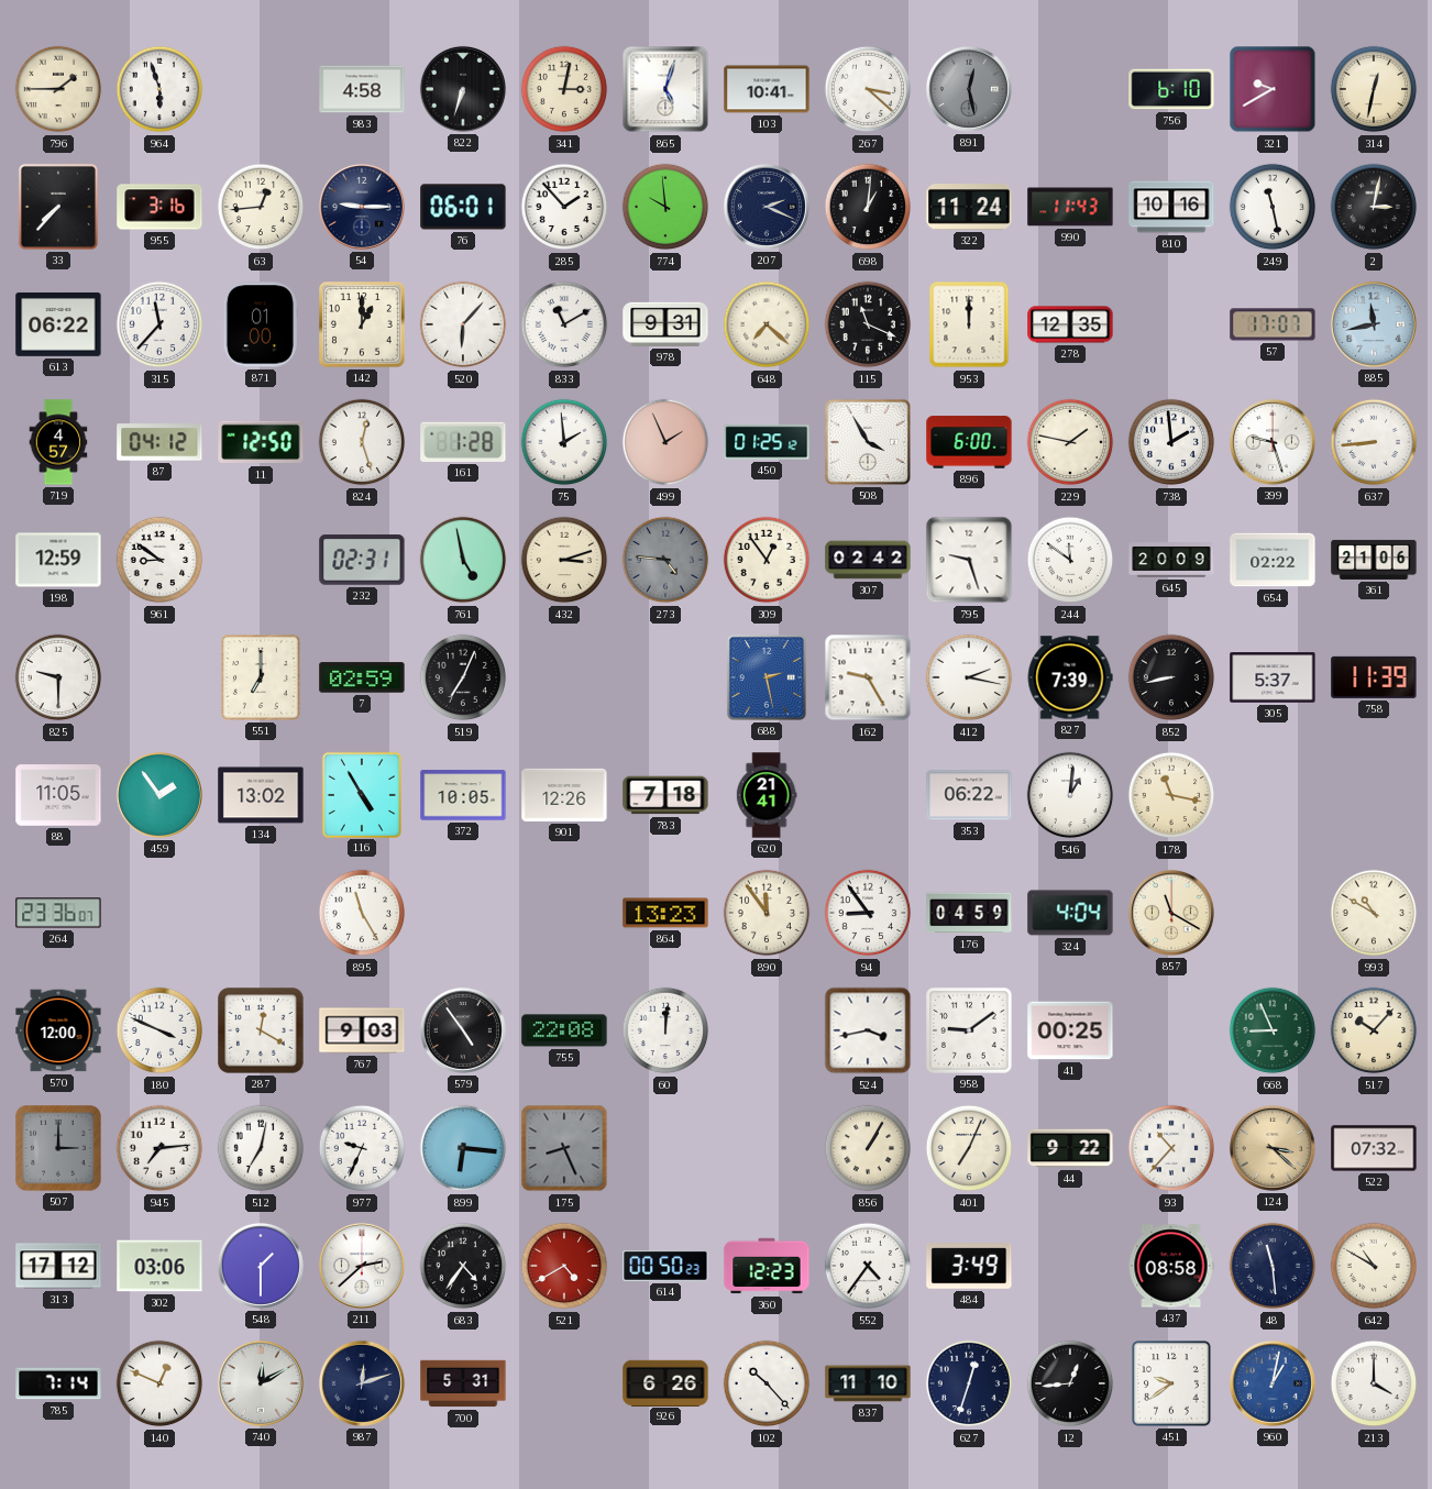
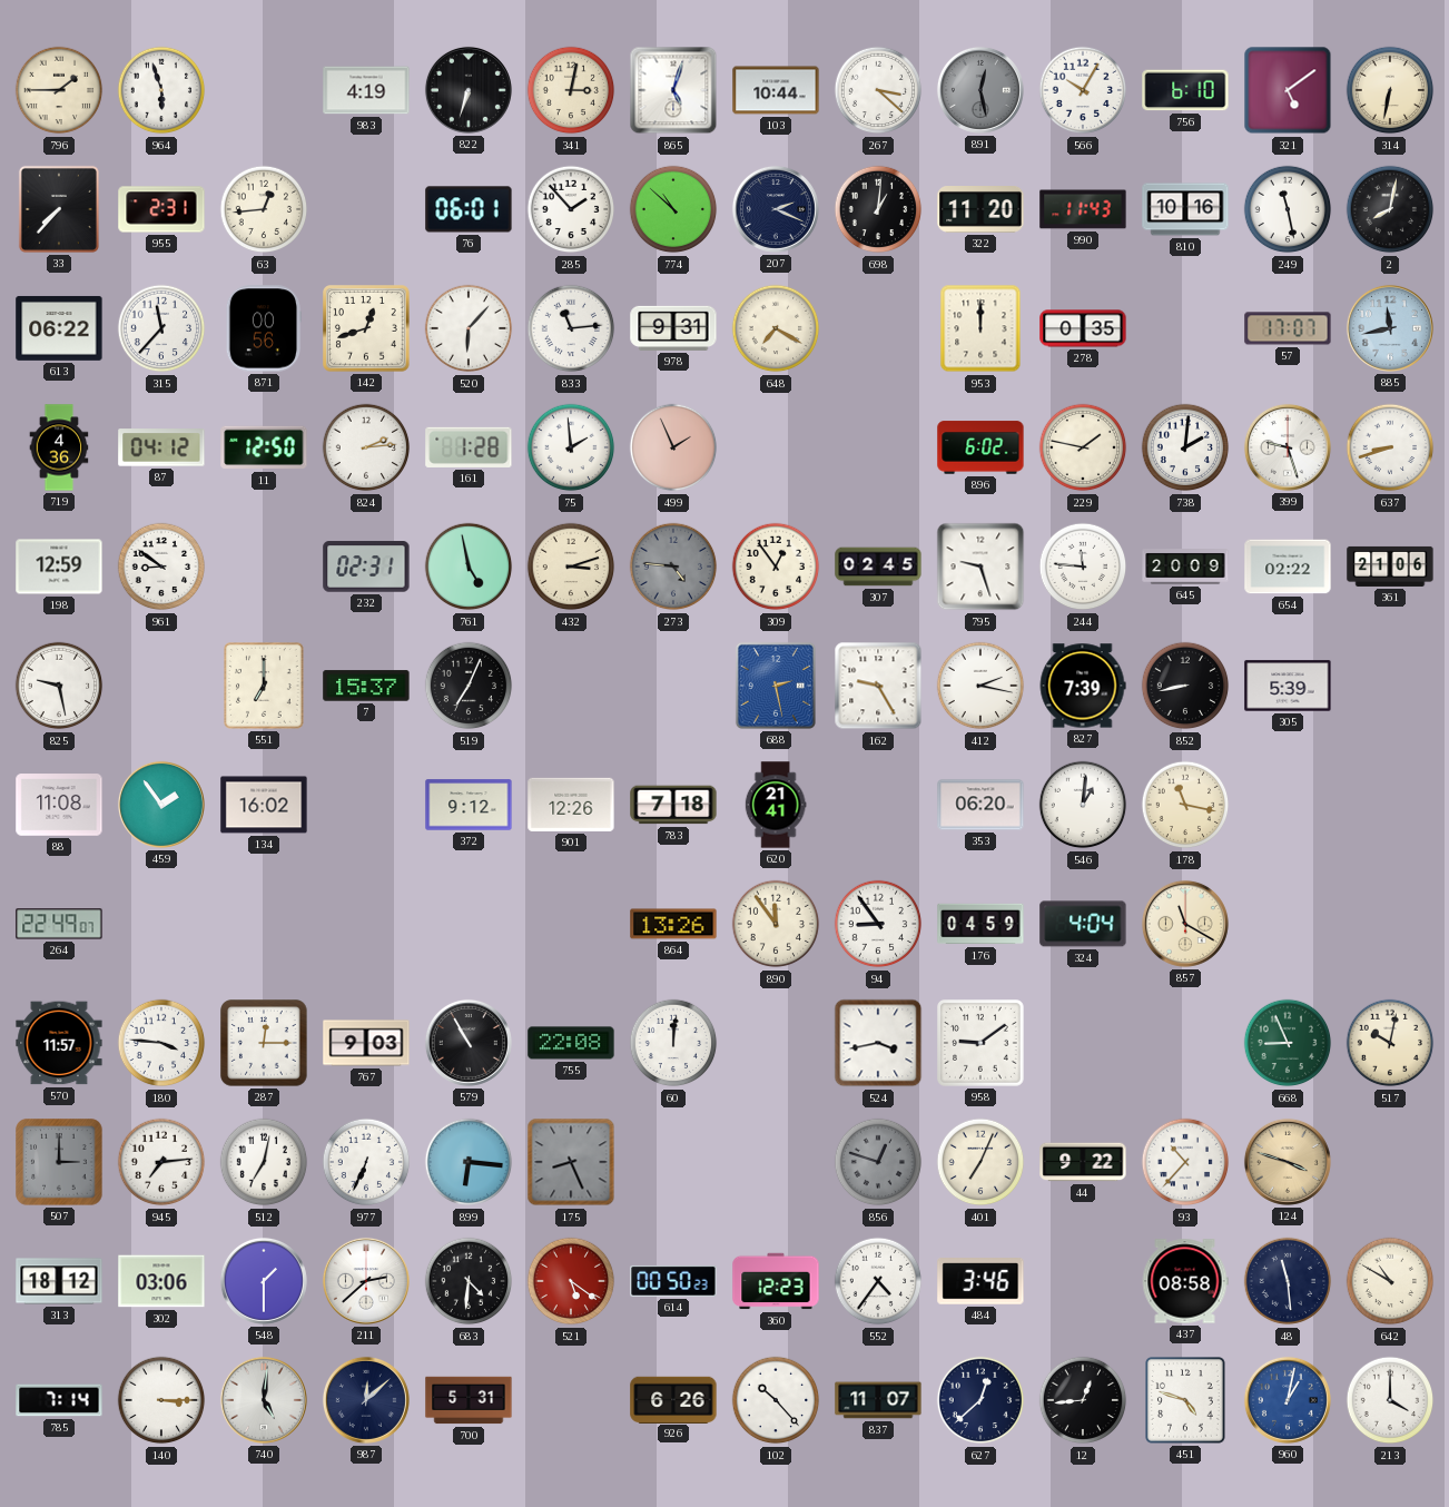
983: 4:58 -> 4:19 (366, 90)
103: 10:41 -> 10:44 (776, 90)
566: none -> 10:05 (1083, 90)
321: 9:40 -> 5:09 (1288, 90)
314: 12:32 -> 6:32 (1390, 90)
955: 3:16 -> 2:31 (161, 209)
54: 9:15 -> none (362, 207)
774: 9:59 -> 10:52 (673, 209)
322: 11:24 -> 11:20 (980, 210)
2: 3:02 -> 8:02 (1390, 209)
871: 01:00 -> 00:56 (264, 328)
142: 1:00 -> 12:42 (367, 329)
833: 11:10 -> 11:14 (571, 328)
648: 7:22 -> 7:20 (776, 328)
115: 11:19 -> none (868, 324)
278: 12:35 -> 0:35 (1083, 328)
719: 4:57 -> 4:36 (59, 447)
824: 12:27 -> 2:14 (366, 447)
450: 01:25 -> none (767, 442)
508: 3:55 -> none (868, 442)
896: 6:00 -> 6:02 (980, 447)
738: 1:59 -> 2:01 (1185, 447)
637: 8:44 -> 8:42 (1390, 447)
307: 02:42 -> 02:45 (878, 567)
244: 11:51 -> 11:46 (1083, 567)
825: 9:30 -> 9:28 (59, 686)
7: 02:59 -> 15:37 (366, 686)
305: 5:37 -> 5:39 (1288, 686)
758: 11:39 -> none (1374, 677)
88: 11:05 -> 11:08 (59, 805)
134: 13:02 -> 16:02 (264, 805)
116: 4:55 -> none (362, 794)
372: 10:05 -> 9:12 (469, 805)
353: 06:22 -> 06:20 (980, 805)
264: 23:36 -> 22:49 (59, 924)
895: 11:25 -> none (362, 913)
864: 13:23 -> 13:26 (673, 924)
993: 10:50 -> none (1374, 913)
570: 12:00 -> 11:57 (59, 1043)
180: 3:49 -> 3:46 (161, 1043)
287: 12:20 -> 12:15 (264, 1043)
579: 4:54 -> 10:55 (469, 1043)
41: 00:25 -> none (1070, 1030)
517: 10:07 -> 10:02 (1390, 1043)
977: 9:34 -> 6:34 (366, 1162)
856: 1:05 -> 12:48 (878, 1162)
856 dial: cream -> grey (878, 1162)
124: 3:22 -> 3:48 (1288, 1162)
522: 07:32 -> none (1374, 1148)
313: 17:12 -> 18:12 (59, 1281)
683: 4:36 -> 4:31 (469, 1281)
521: 4:40 -> 5:21 (571, 1281)
484: 3:49 -> 3:46 (980, 1282)
140: 12:49 -> 3:15 (161, 1400)
740: 12:10 -> 5:01 (264, 1400)
987: 12:12 -> 12:08 (366, 1400)
837: 11:10 -> 11:07 (878, 1400)
627: 12:33 -> 12:38 (980, 1400)
451: 9:39 -> 4:48 (1186, 1400)
